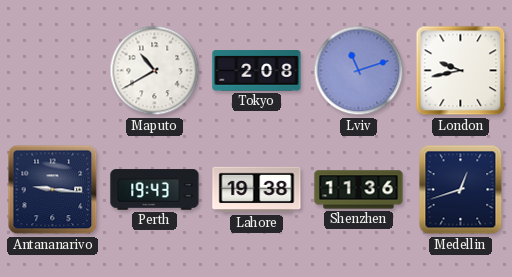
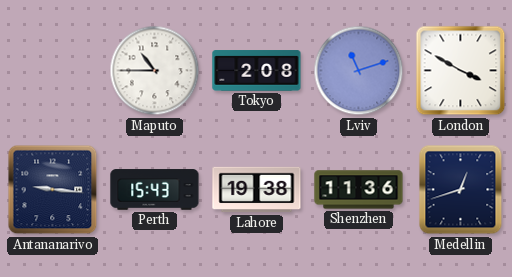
Maputo: 10:40 -> 10:45 (155, 71)
London: 9:43 -> 3:50 (461, 71)
Perth: 19:43 -> 15:43 (155, 190)
